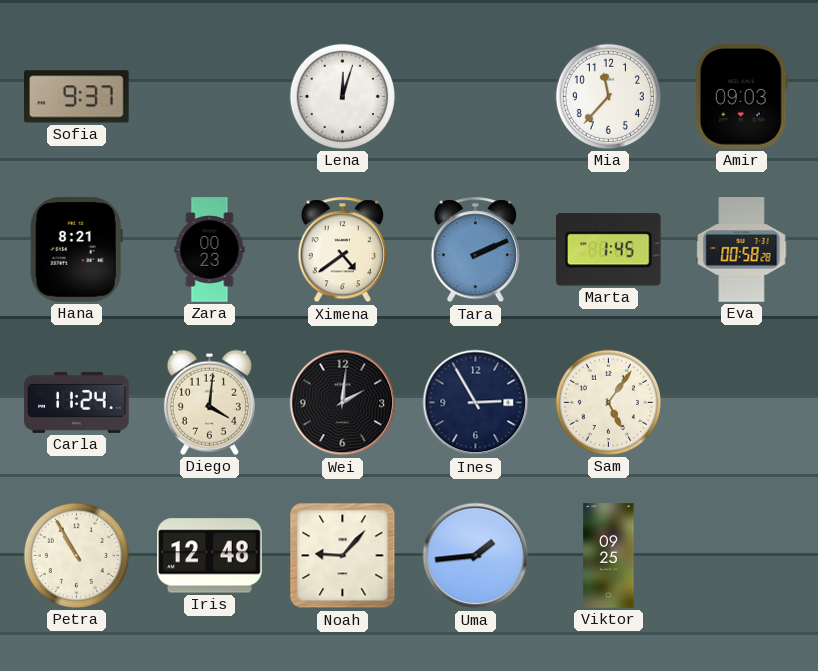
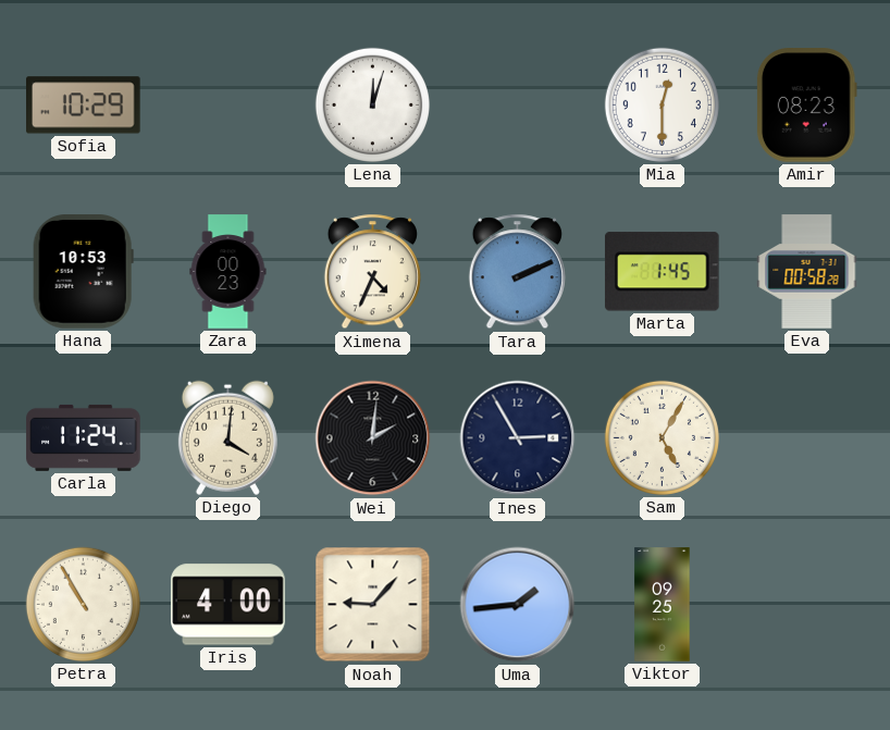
Sofia: 9:37 -> 10:29 (84, 106)
Mia: 11:37 -> 12:30 (662, 104)
Amir: 09:03 -> 08:23 (806, 106)
Hana: 8:21 -> 10:53 (83, 272)
Ximena: 4:39 -> 4:34 (372, 272)
Sam: 5:06 -> 5:05 (662, 437)
Iris: 12:48 -> 4:00 (228, 605)
